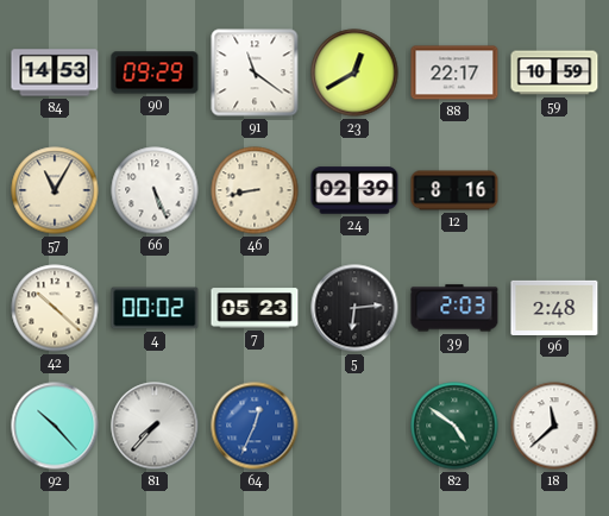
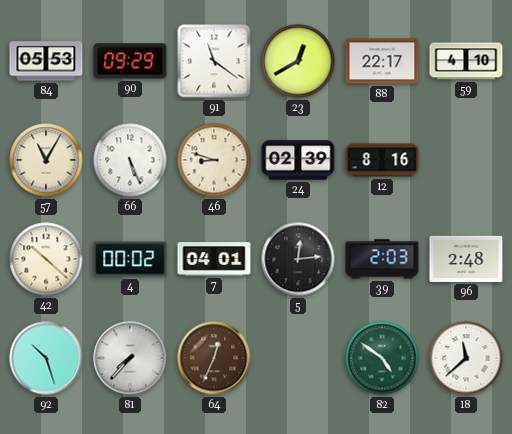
84: 14:53 -> 05:53 (46, 61)
59: 10:59 -> 4:10 (466, 61)
46: 8:43 -> 8:48 (214, 160)
7: 05:23 -> 04:01 (214, 259)
5: 6:14 -> 12:14 (298, 259)
92: 10:23 -> 10:27 (46, 358)
64 dial: blue -> brown (214, 358)
